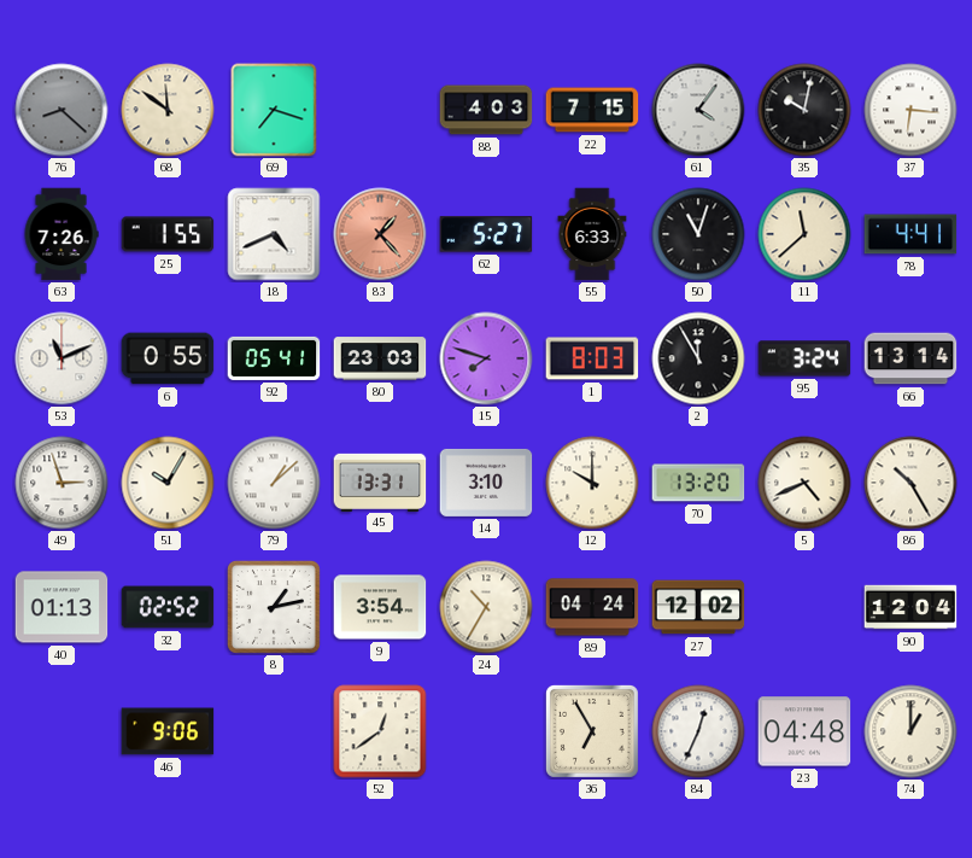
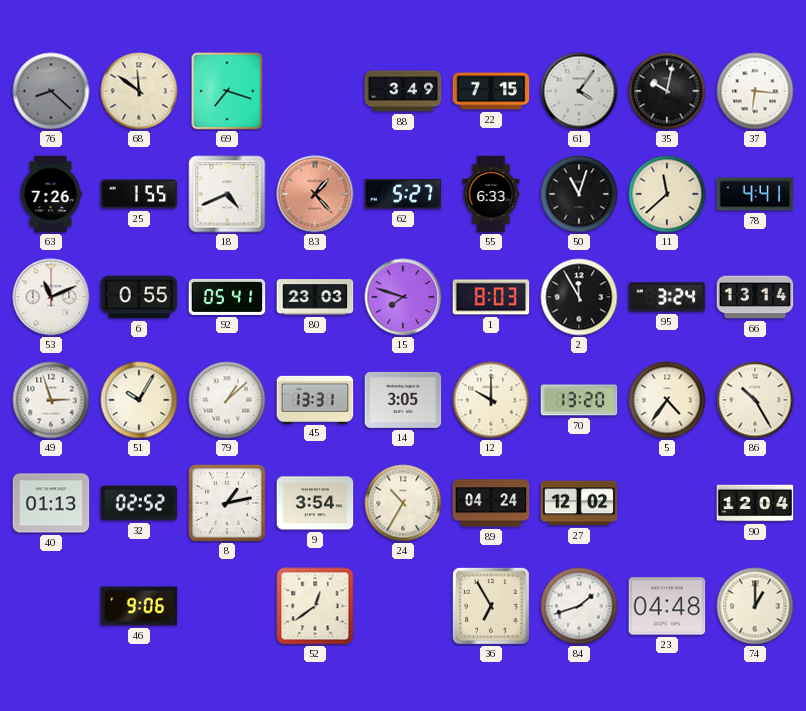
88: 4:03 -> 3:49 (403, 91)
14: 3:10 -> 3:05 (403, 400)
5: 4:41 -> 4:36 (667, 400)
84: 12:34 -> 1:42 (579, 606)
